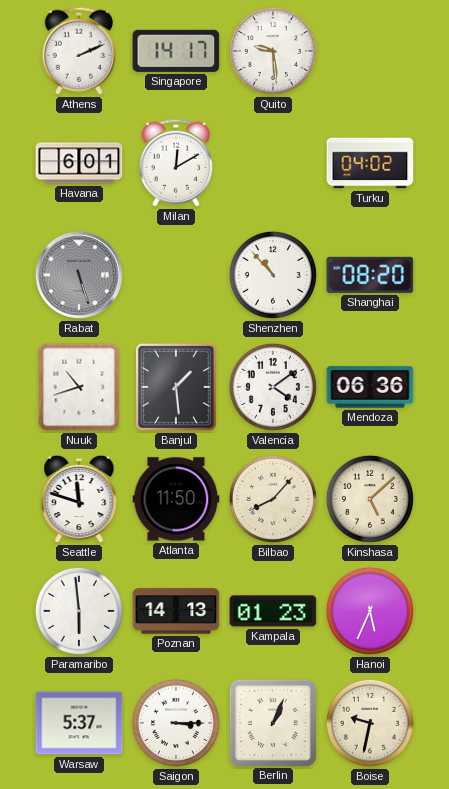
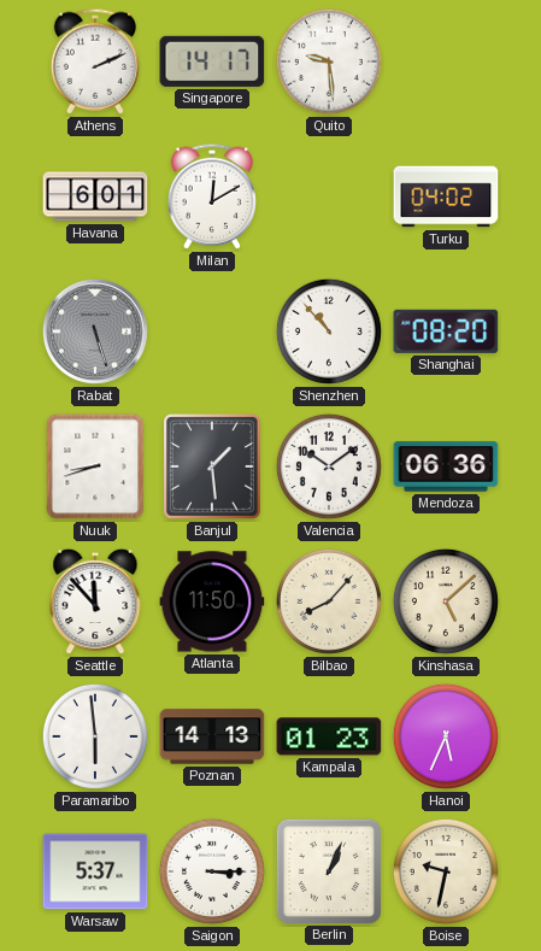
Nuuk: 10:42 -> 8:42 (95, 466)
Valencia: 4:09 -> 10:09 (329, 466)
Seattle: 11:48 -> 11:53 (95, 601)
